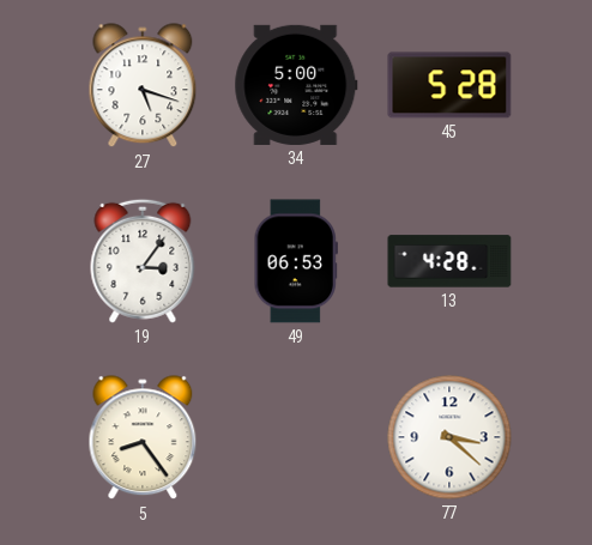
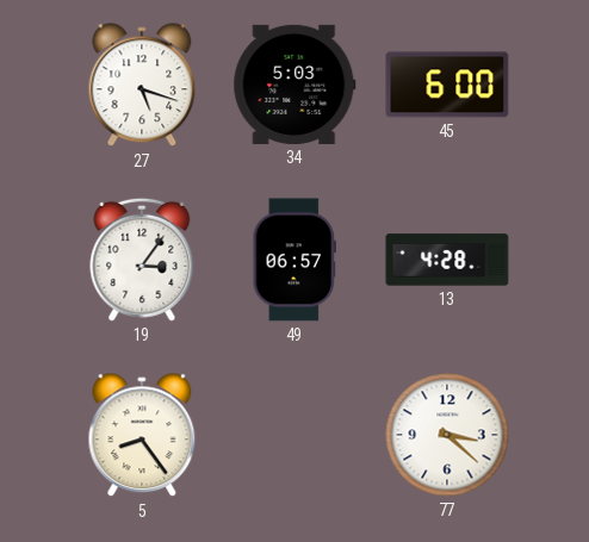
34: 5:00 -> 5:03 (294, 85)
45: 5:28 -> 6:00 (447, 85)
49: 06:53 -> 06:57 (293, 260)
